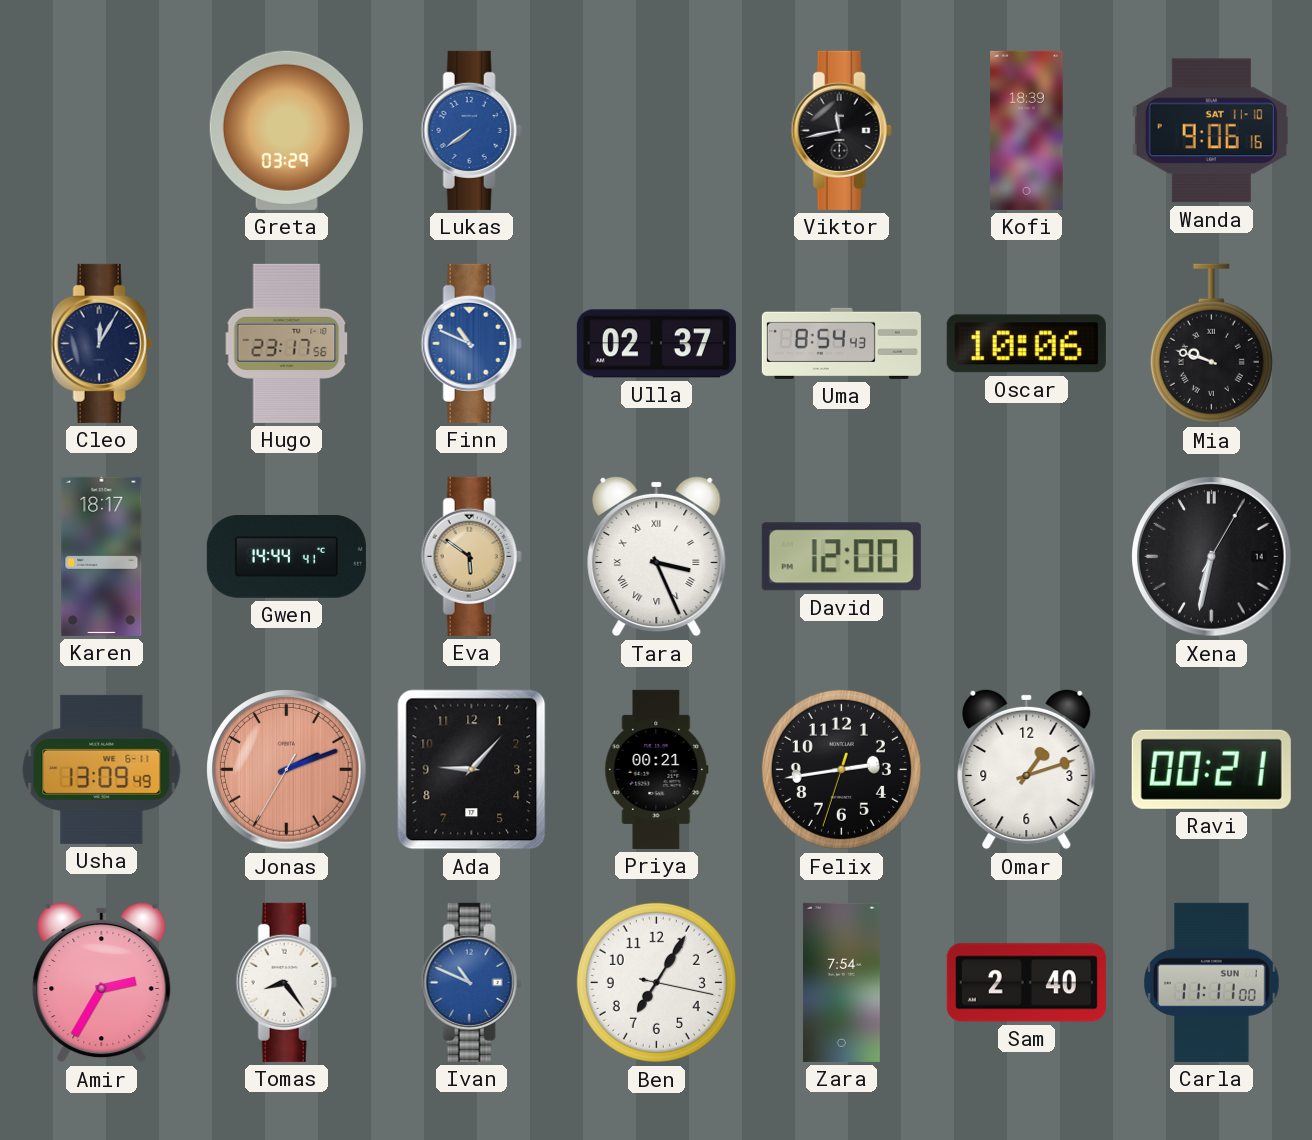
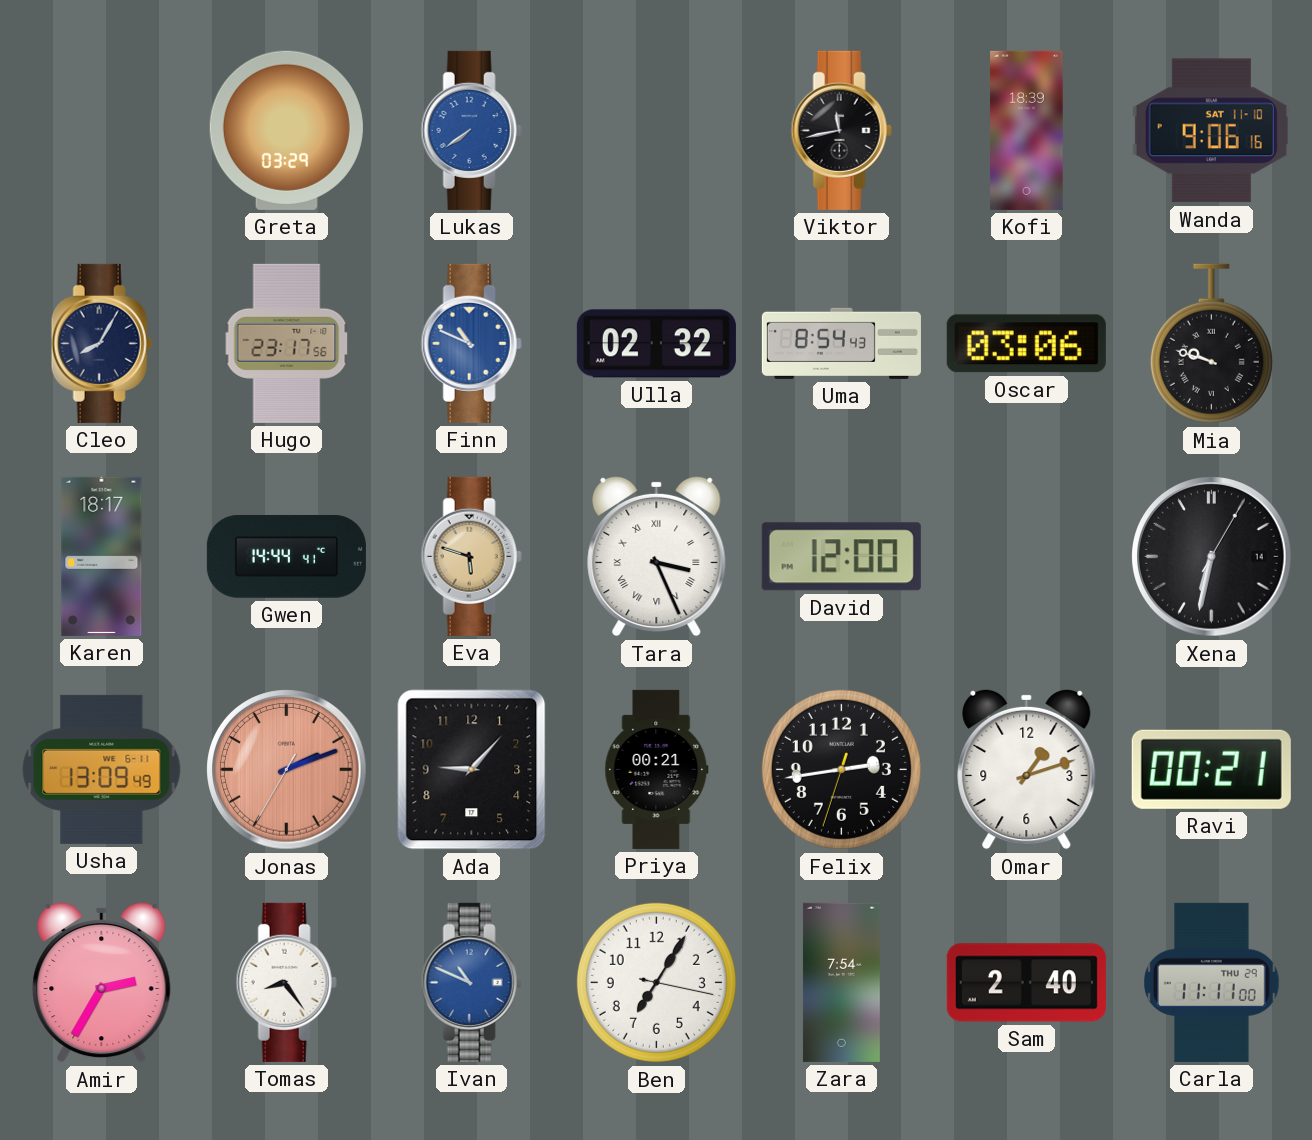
Cleo: 12:05 -> 8:05 (101, 343)
Ulla: 02:37 -> 02:32 (656, 344)
Oscar: 10:06 -> 03:06 (1026, 344)
Eva: 5:51 -> 5:48 (471, 556)
Carla date: SUN 1 -> THU 29 (1212, 982)
